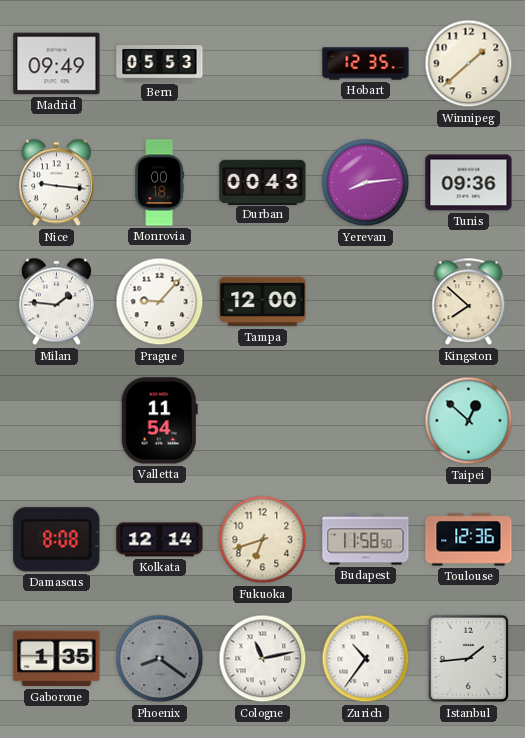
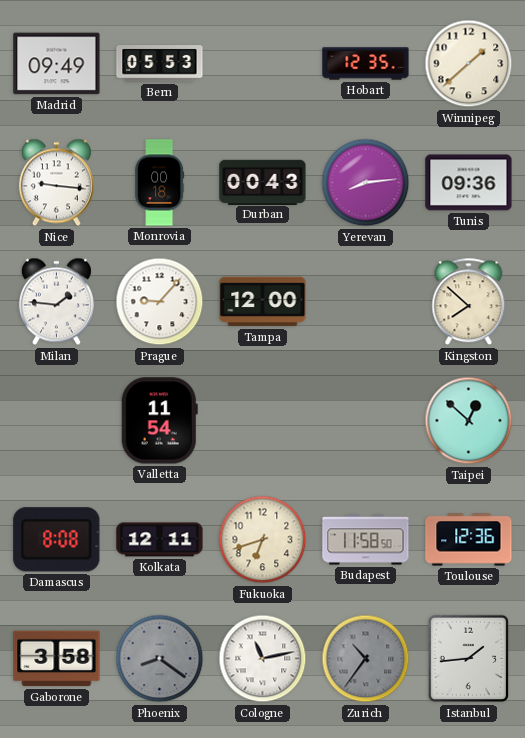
Kolkata: 12:14 -> 12:11 (160, 540)
Gaborone: 1:35 -> 3:58 (57, 659)
Zurich dial: white -> grey (366, 659)
